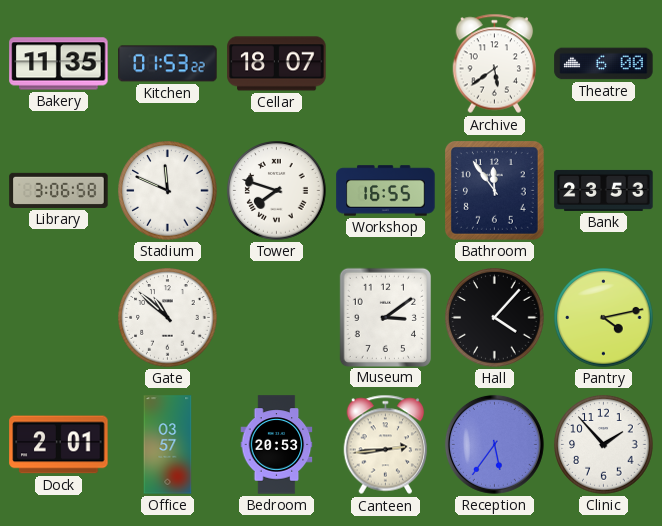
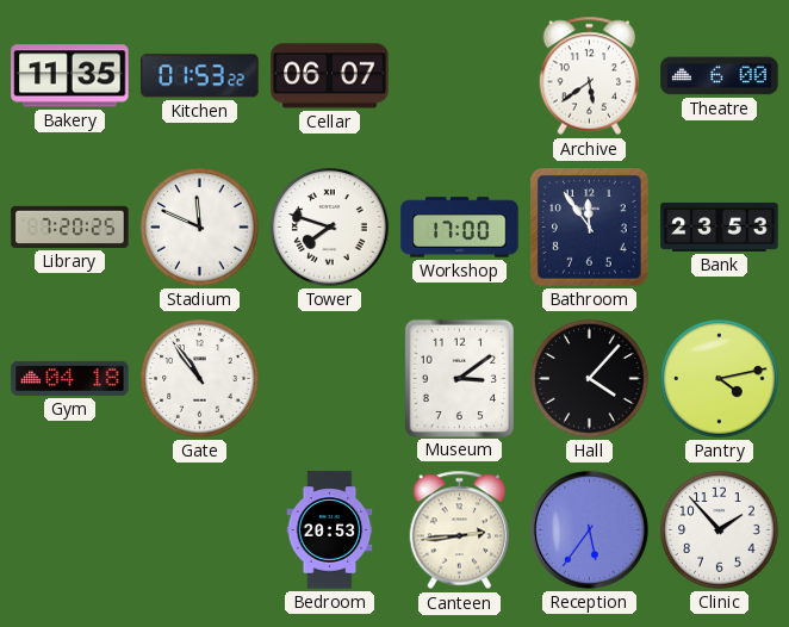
Cellar: 18:07 -> 06:07 (330, 76)
Library: 3:06 -> 7:20 (70, 226)
Workshop: 16:55 -> 17:00 (460, 228)
Gym: none -> 04:18 (70, 378)
Gate: 10:52 -> 10:54 (200, 379)
Dock: 2:01 -> none (59, 445)
Office: 03:57 -> none (168, 445)
